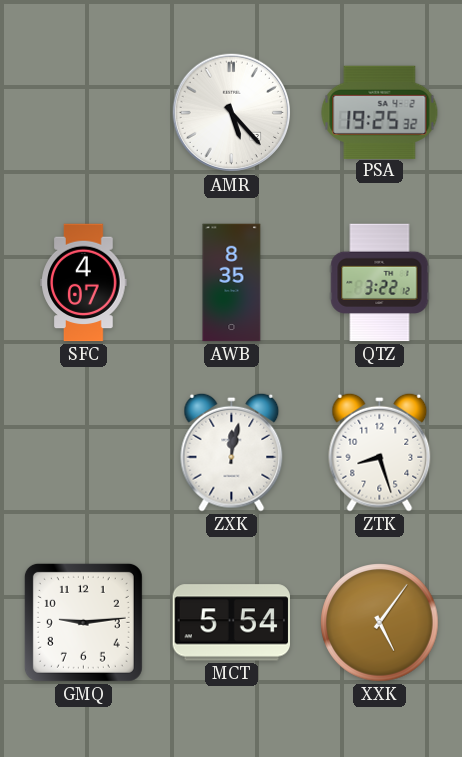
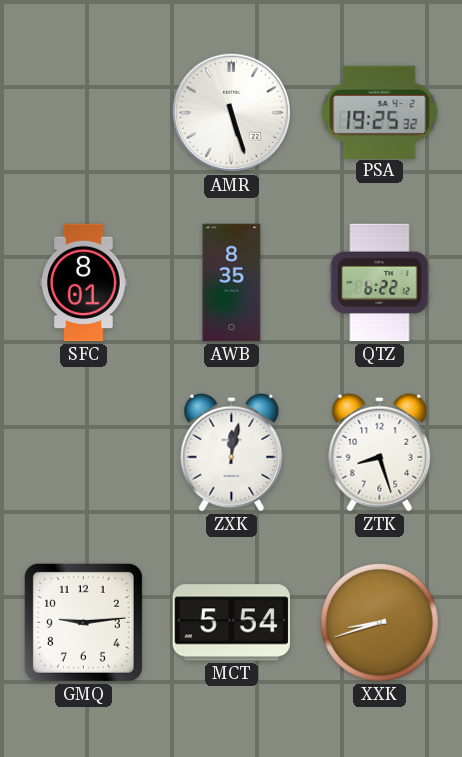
AMR: 5:23 -> 5:27 (232, 113)
SFC: 4:07 -> 8:01 (84, 283)
QTZ: 3:22 -> 6:22 (380, 283)
XXK: 5:06 -> 8:42 (380, 623)
